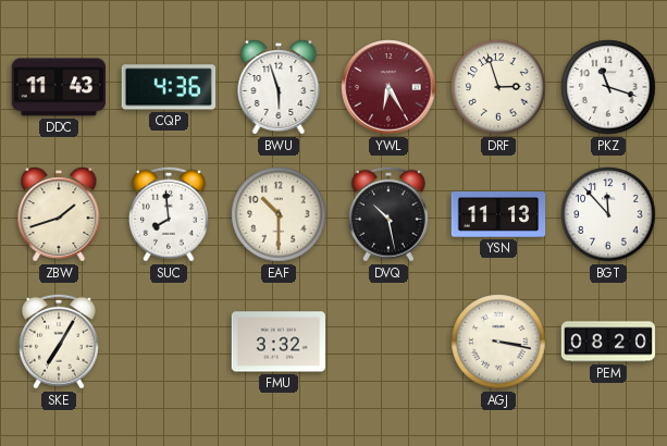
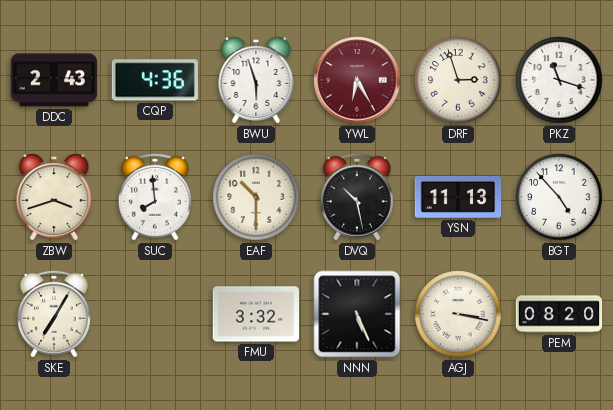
DDC: 11:43 -> 2:43 (53, 80)
ZBW: 1:42 -> 3:42 (54, 198)
BGT: 11:53 -> 4:53 (559, 197)
NNN: none -> 5:26 (357, 314)
